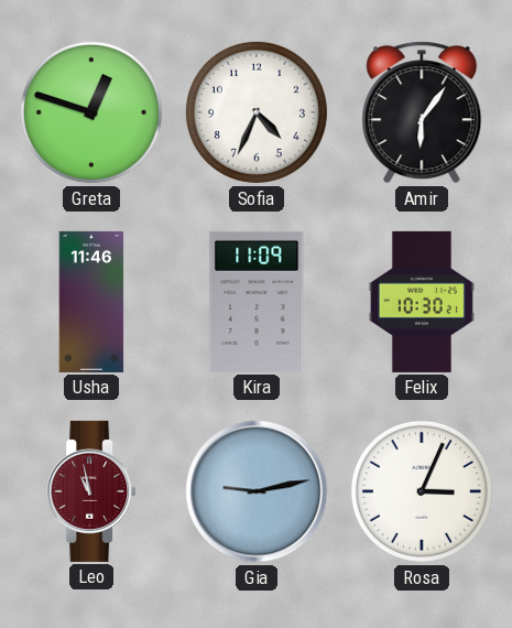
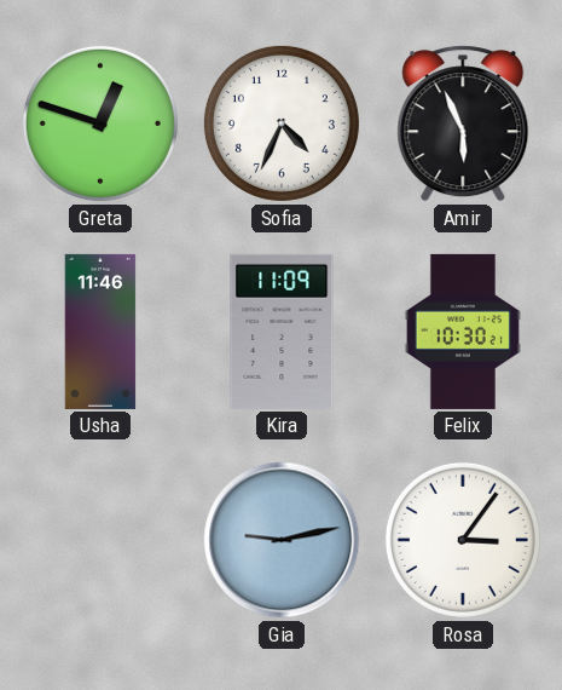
Amir: 6:06 -> 5:56 (463, 123)
Leo: 10:58 -> none (91, 491)
Rosa: 3:04 -> 3:06 (463, 540)
